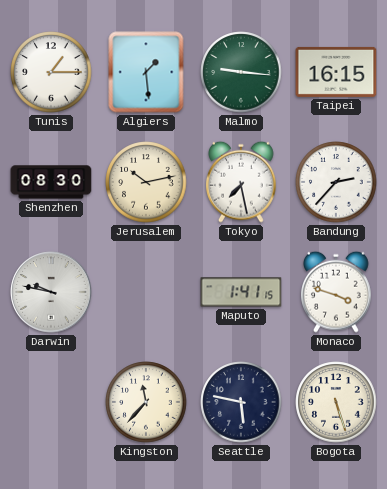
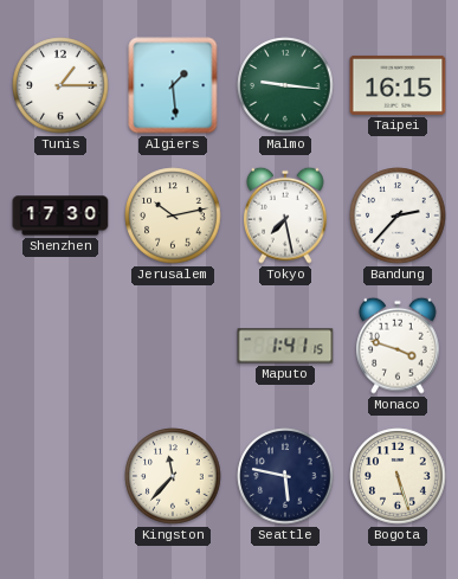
Shenzhen: 08:30 -> 17:30 (60, 215)
Darwin: 9:47 -> none (51, 292)
